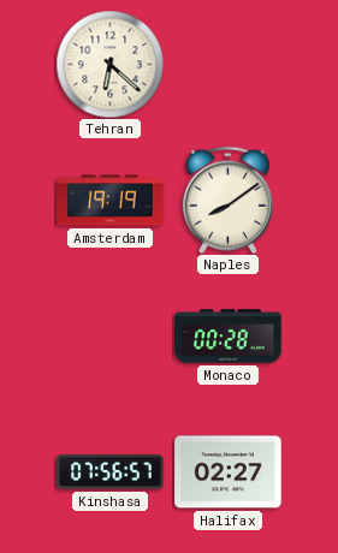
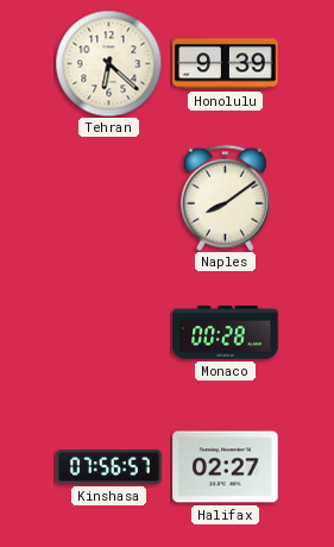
Honolulu: none -> 9:39 (226, 64)
Amsterdam: 19:19 -> none (111, 201)
